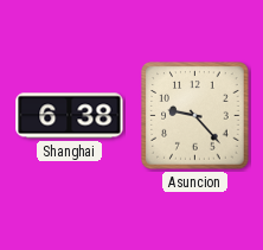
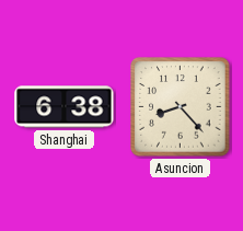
Asuncion: 9:23 -> 8:23 (181, 107)
